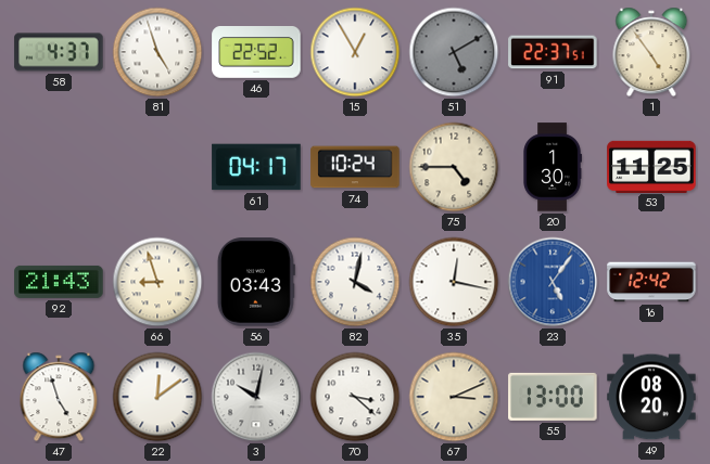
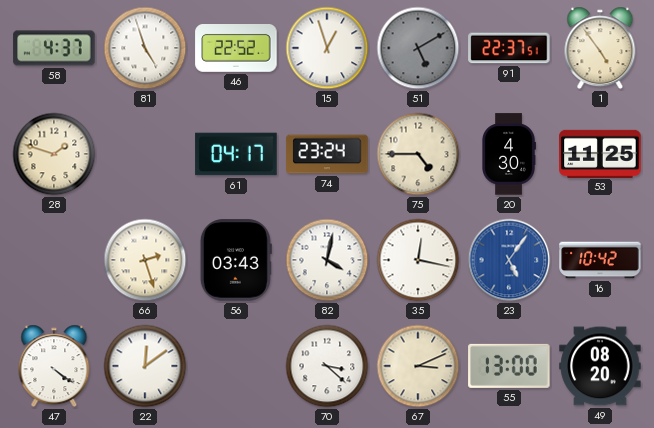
15: 12:55 -> 12:57 (327, 48)
28: none -> 1:48 (54, 154)
74: 10:24 -> 23:24 (327, 154)
20: 1:30 -> 4:30 (509, 154)
92: 21:43 -> none (59, 282)
66: 8:57 -> 2:27 (145, 260)
16: 12:42 -> 10:42 (600, 260)
47: 4:57 -> 4:21 (54, 366)
3: 10:02 -> none (256, 397)
